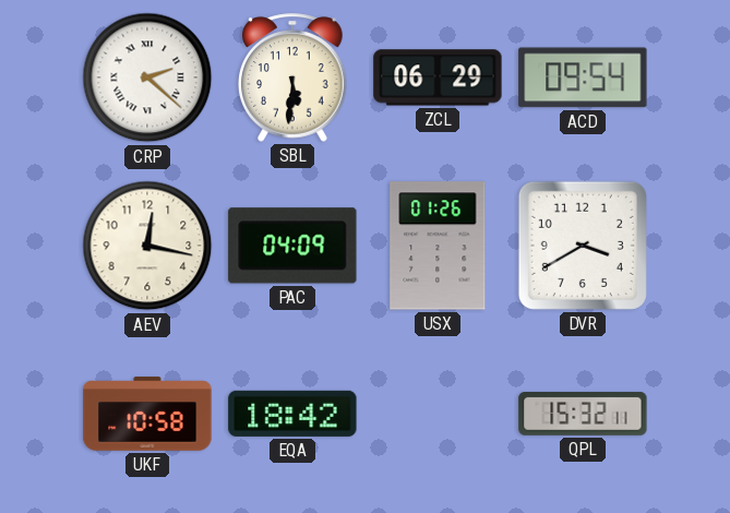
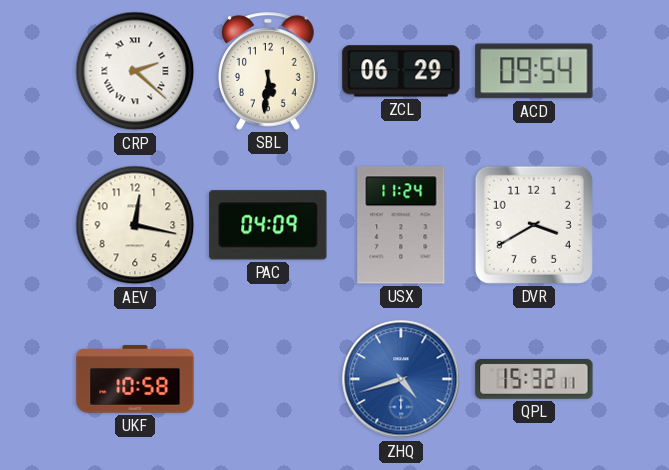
USX: 01:26 -> 11:24 (401, 225)
EQA: 18:42 -> none (292, 414)
ZHQ: none -> 4:42 (401, 379)
